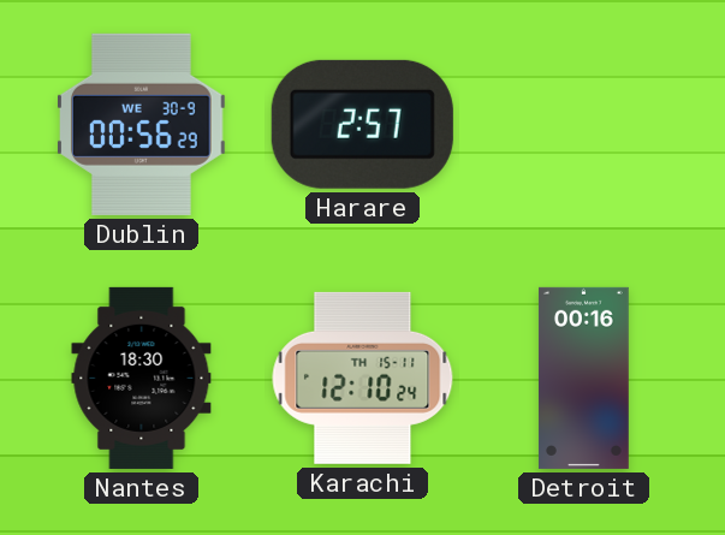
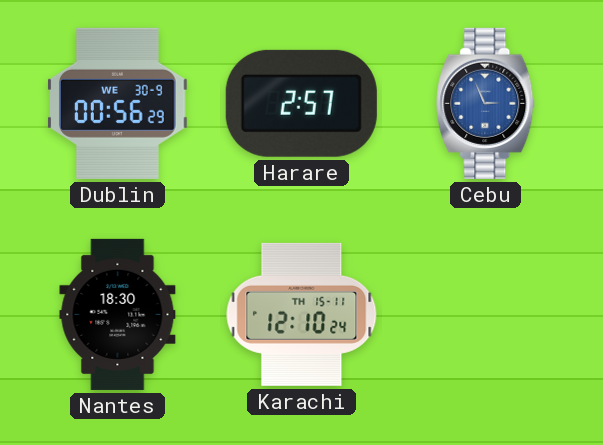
Cebu: none -> 2:56 (486, 103)
Detroit: 00:16 -> none (583, 378)
